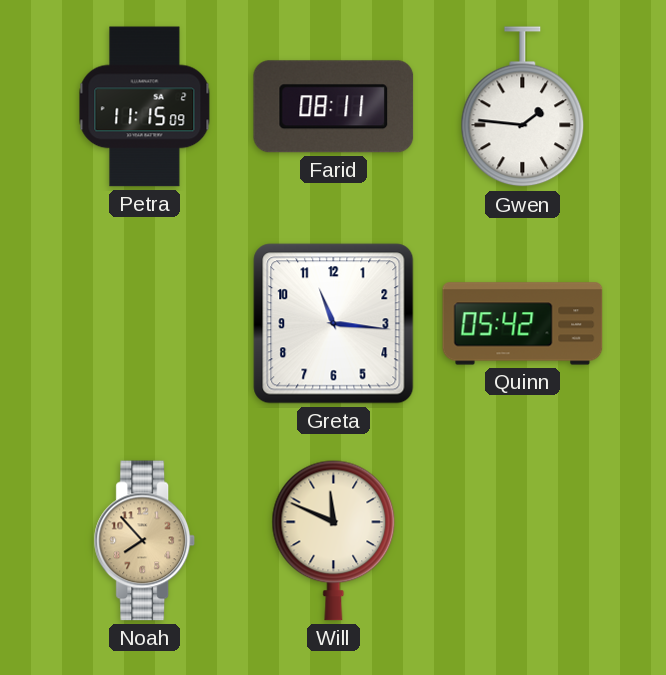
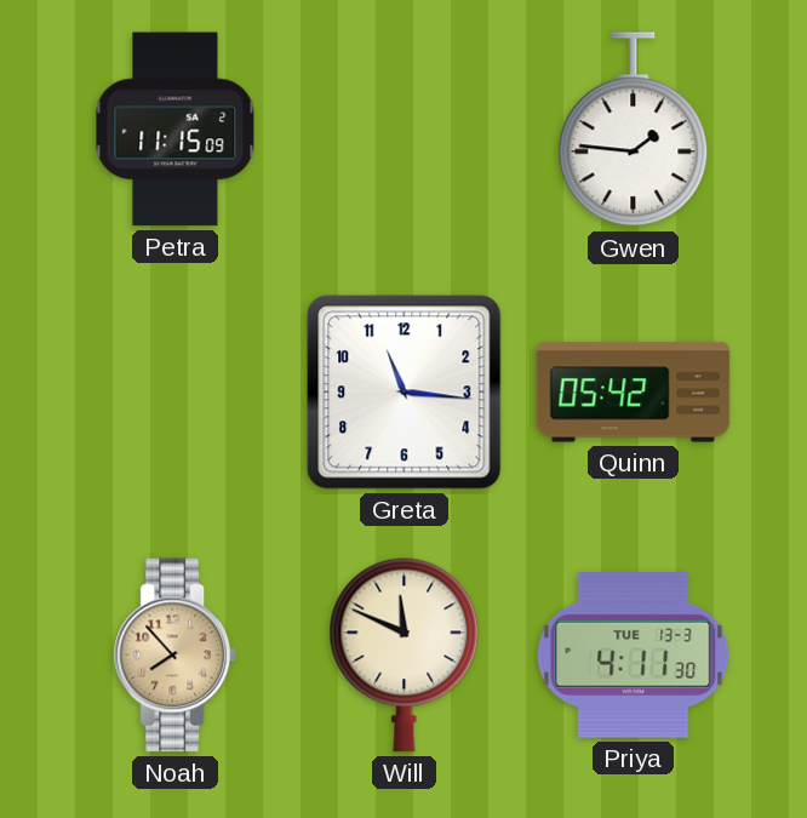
Farid: 08:11 -> none (334, 107)
Priya: none -> 4:11 (634, 654)
